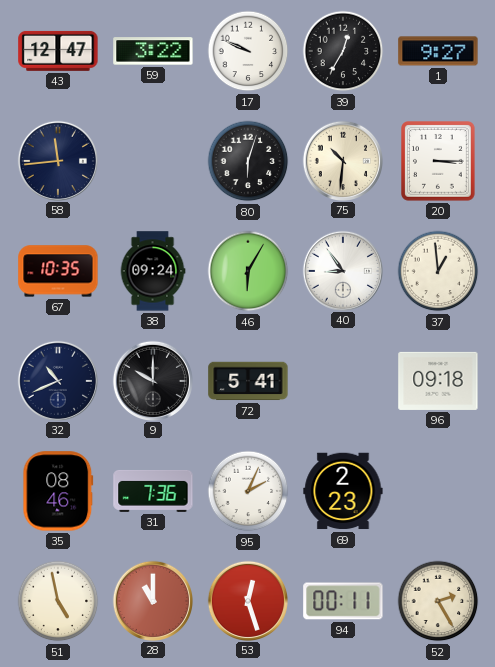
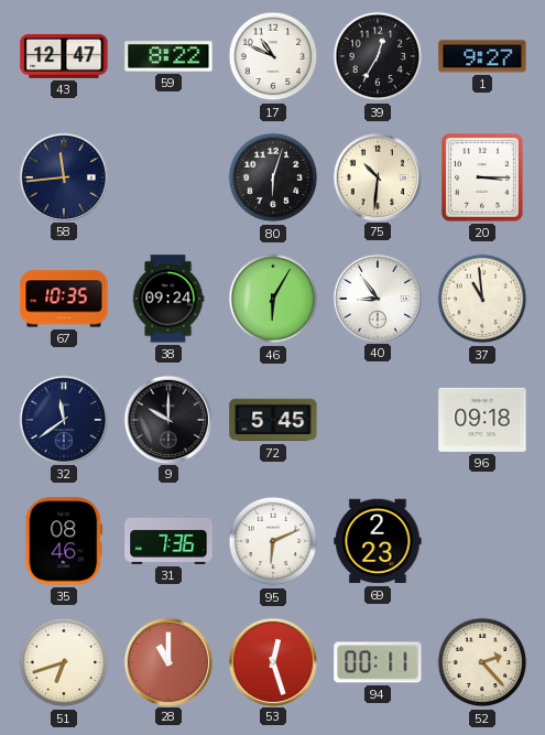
59: 3:22 -> 8:22 (168, 56)
17: 9:49 -> 10:49 (273, 56)
37: 12:59 -> 10:59 (482, 299)
32: 10:41 -> 11:39 (63, 419)
72: 5:41 -> 5:45 (273, 420)
95: 2:04 -> 6:11 (273, 541)
51: 4:58 -> 6:42 (64, 662)
52: 2:25 -> 2:23 (482, 662)
